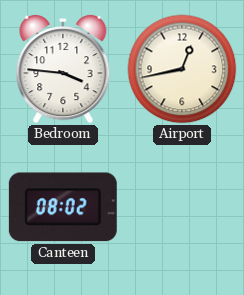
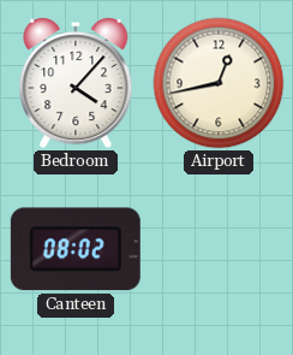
Bedroom: 3:46 -> 4:07 (76, 83)
